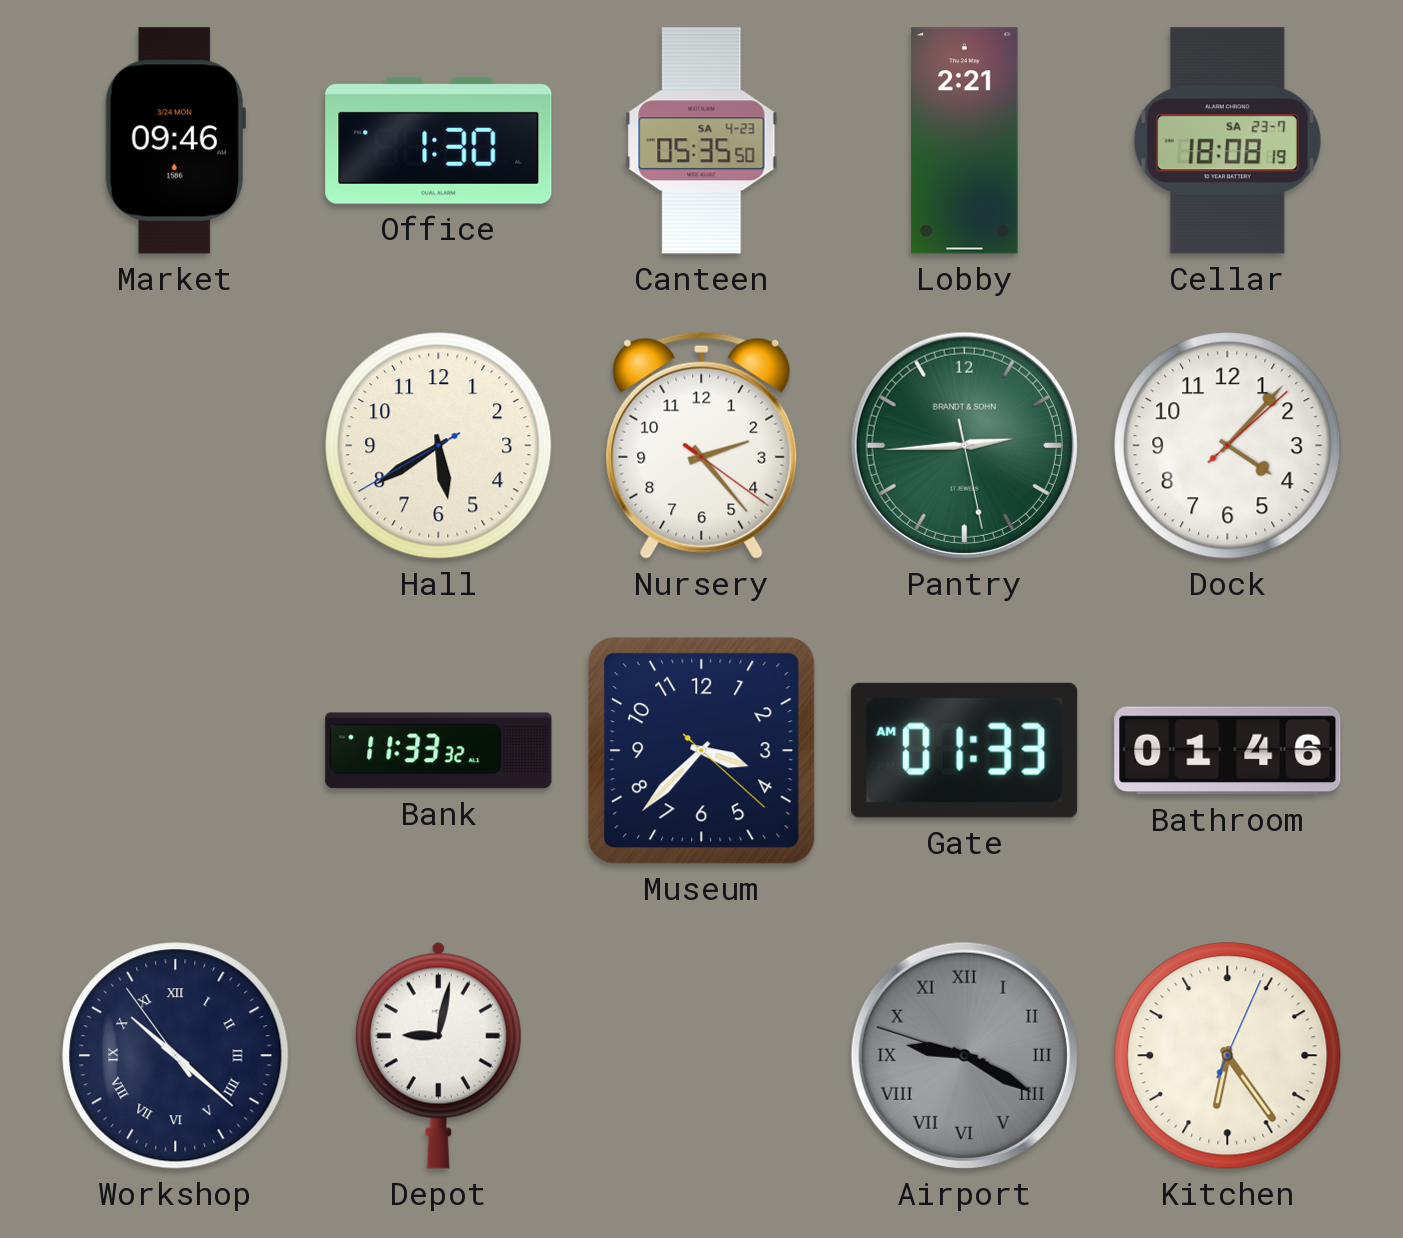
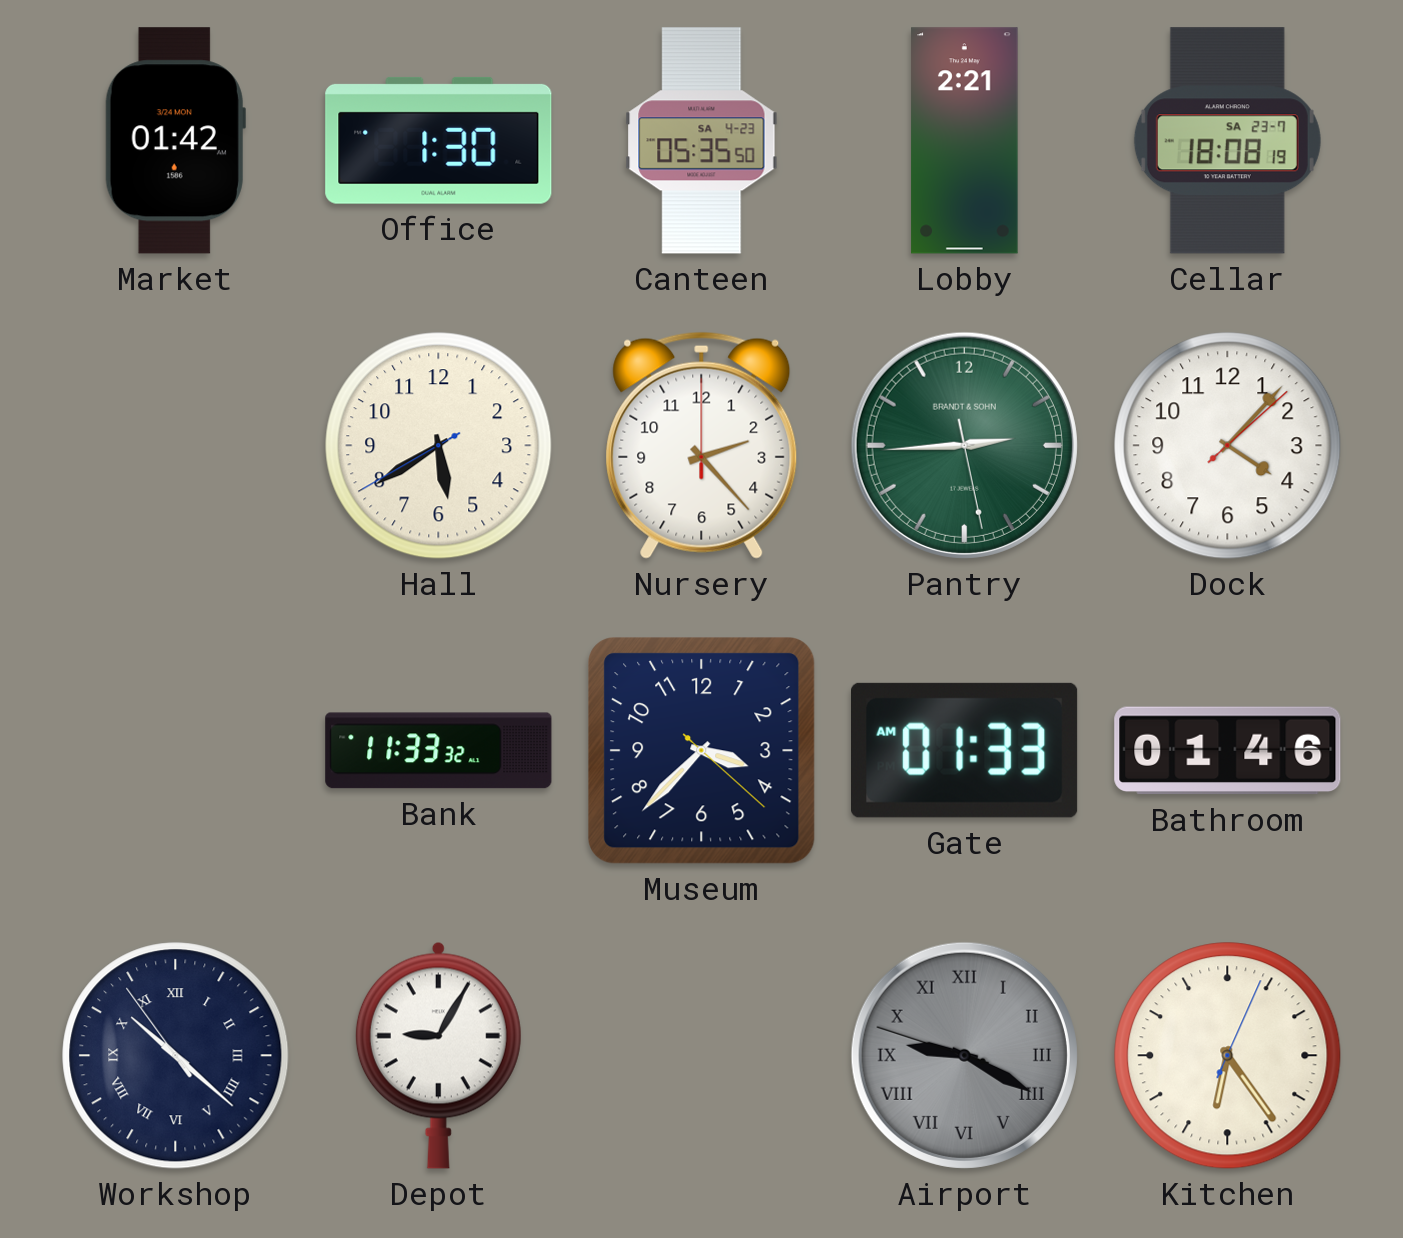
Market: 09:46 -> 01:42 (175, 141)
Nursery: 2:23:21 -> 2:23:00 (702, 445)
Depot: 9:02 -> 9:05 (438, 1055)
